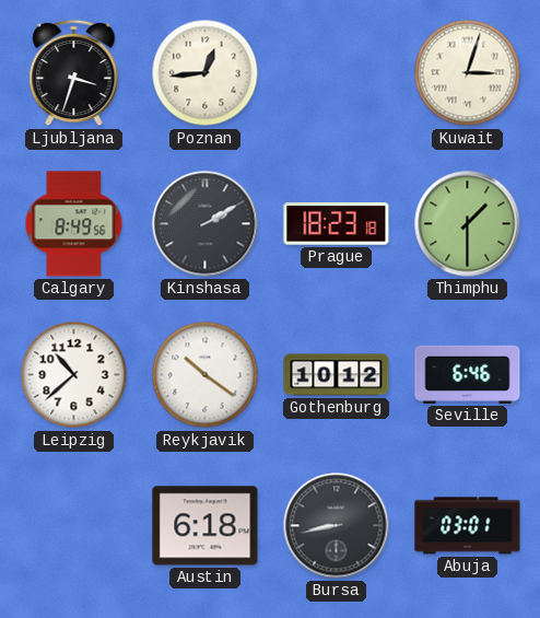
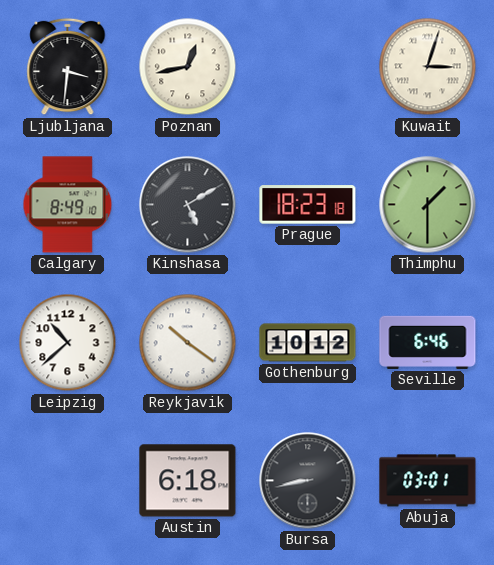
Ljubljana: 3:33 -> 3:31 (68, 67)
Poznan: 12:44 -> 12:43 (188, 67)
Calgary: 8:49:56 -> 8:49:10 (68, 205)
Kinshasa: 2:10 -> 5:10 (188, 205)
